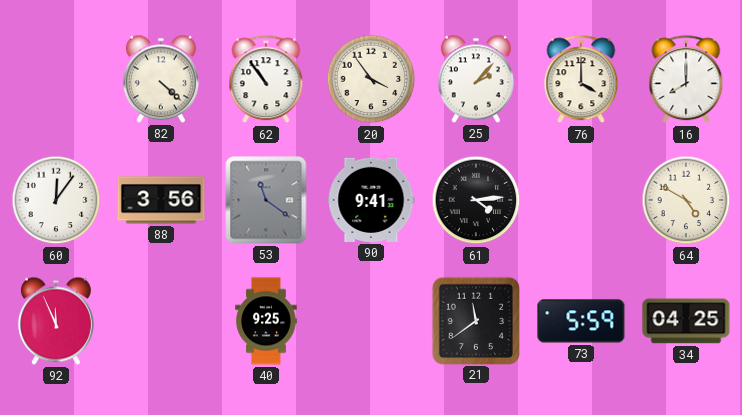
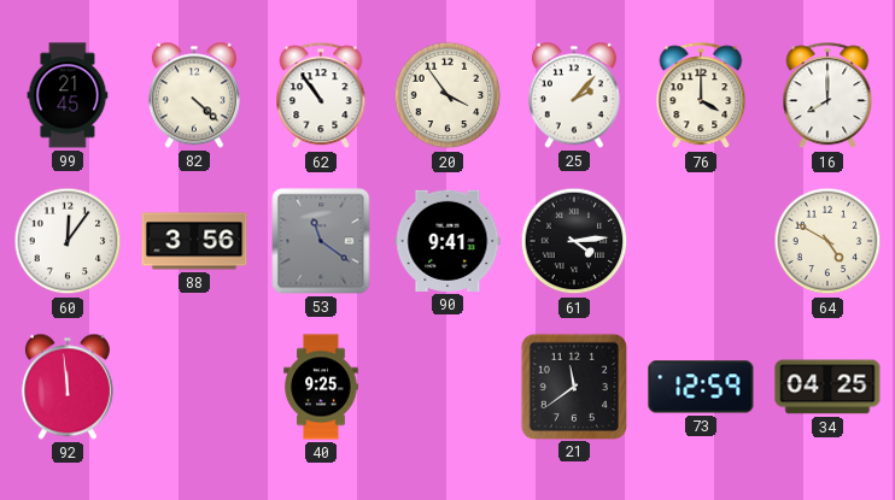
99: none -> 21:45 (68, 95)
92: 11:56 -> 11:59 (68, 387)
73: 5:59 -> 12:59 (701, 387)
